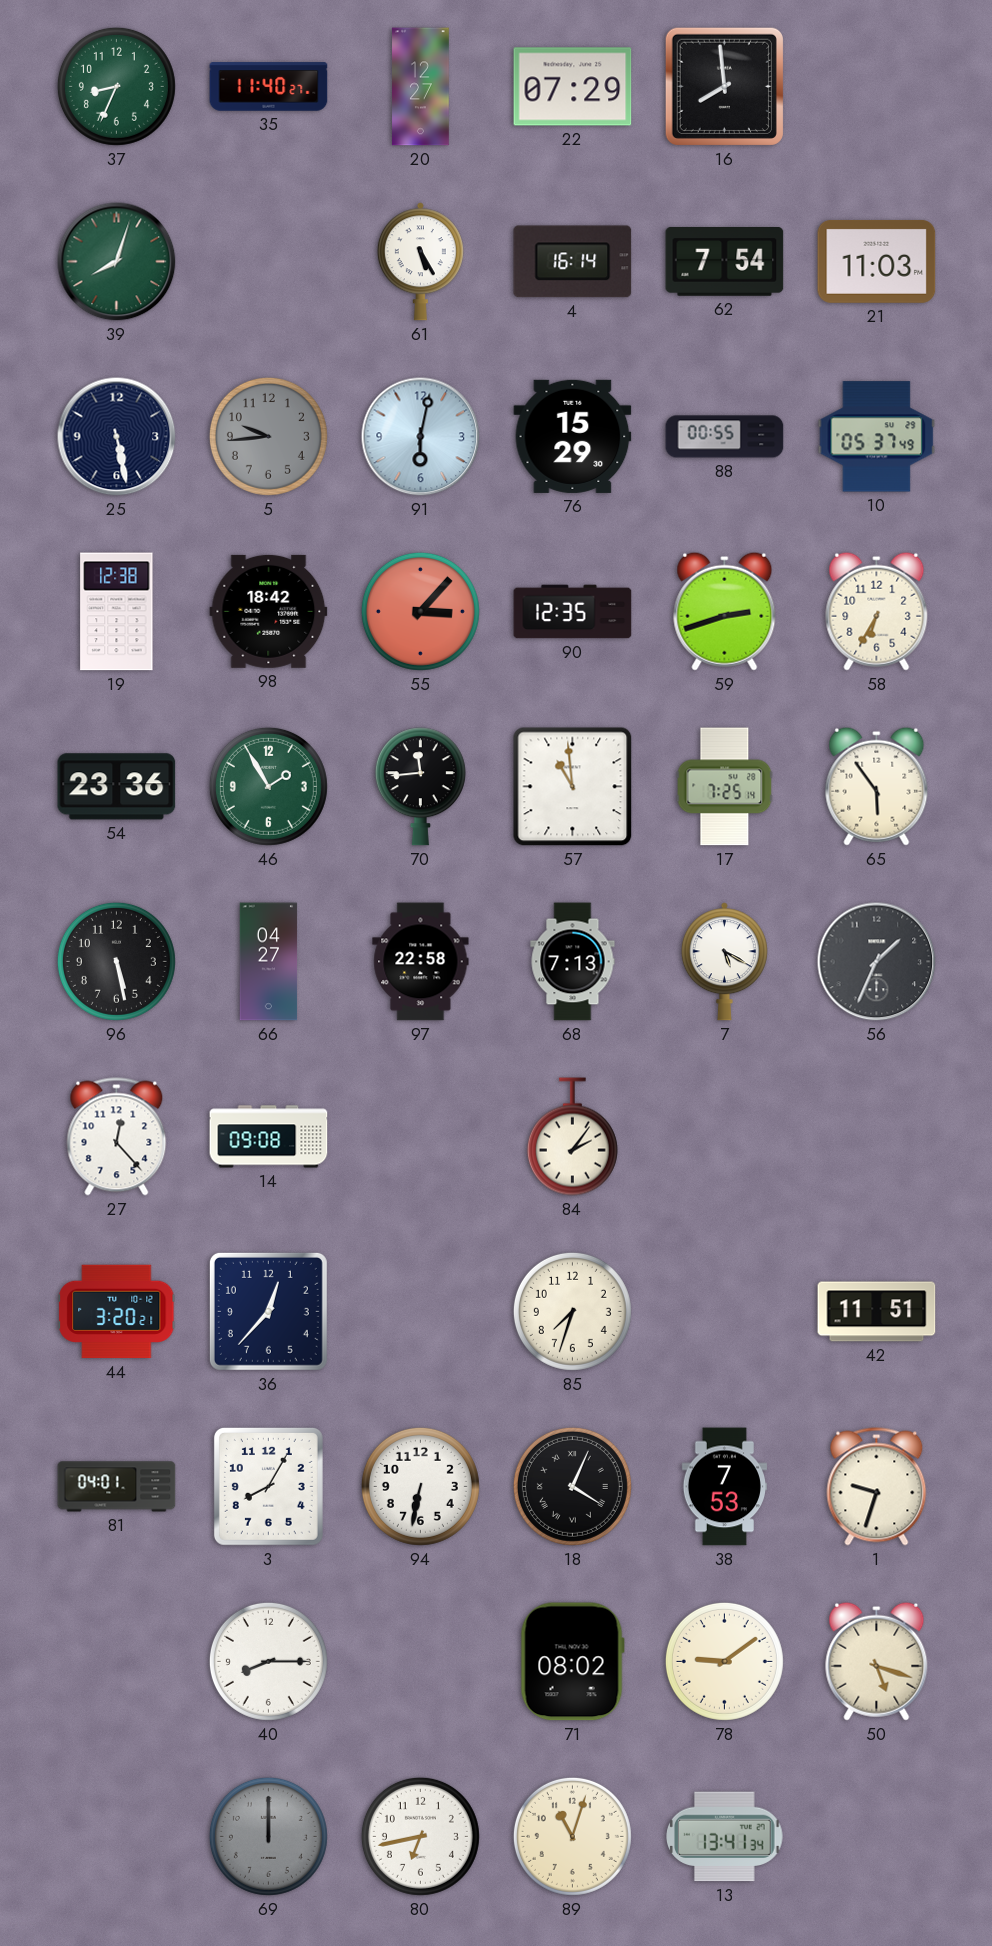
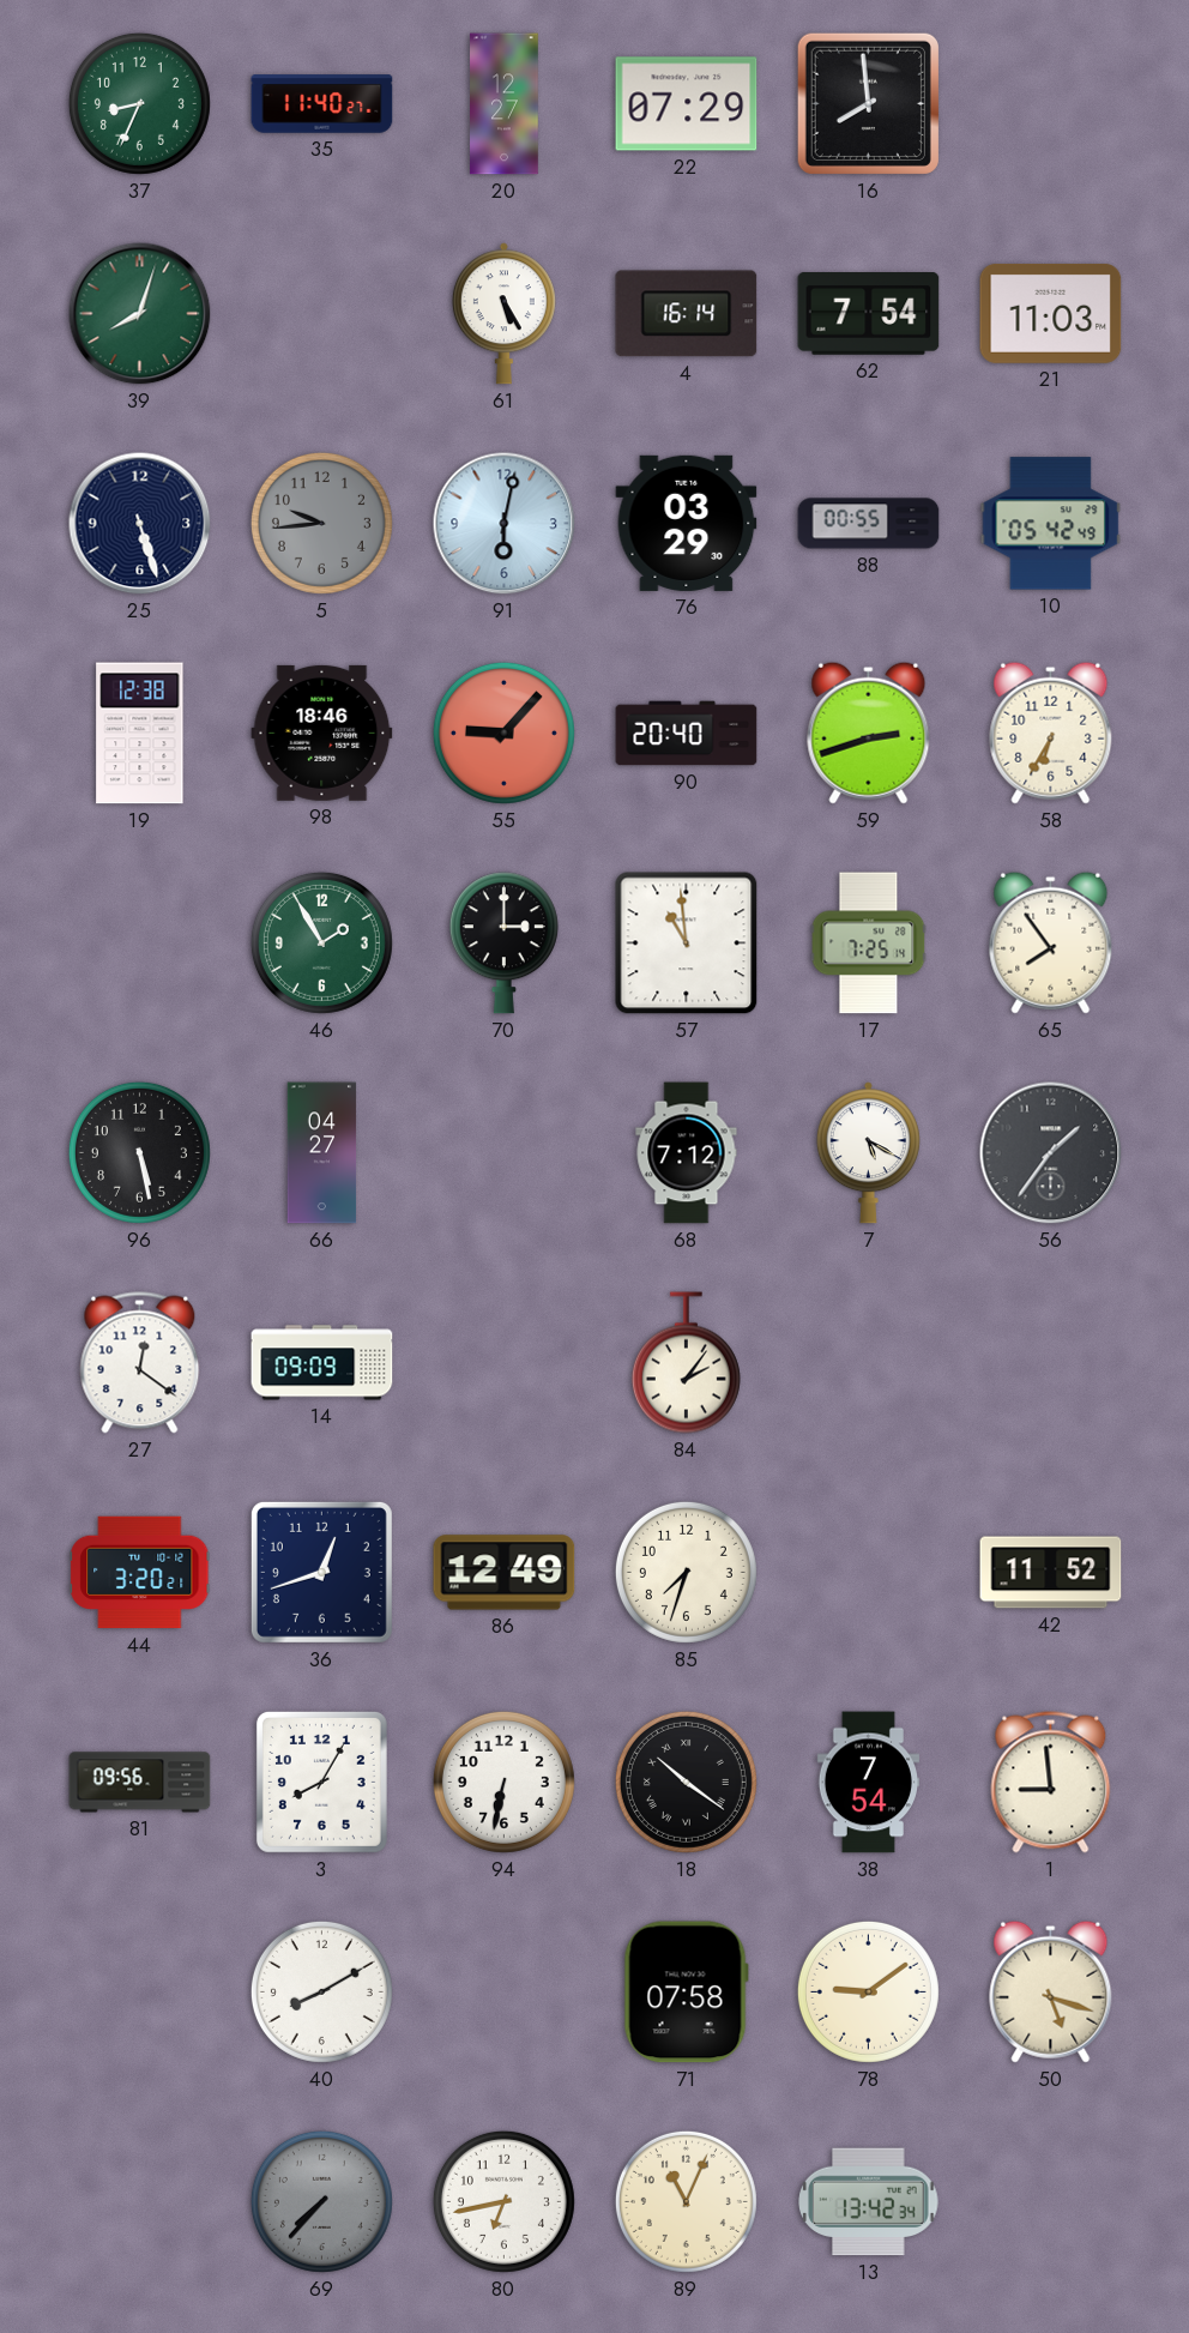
25: 5:28 -> 5:27 (140, 524)
76: 15:29 -> 03:29 (687, 523)
10: 05:37 -> 05:42 (1051, 524)
98: 18:42 -> 18:46 (322, 733)
55: 3:07 -> 9:07 (503, 733)
90: 12:35 -> 20:40 (687, 734)
54: 23:36 -> none (117, 787)
70: 11:44 -> 3:00 (503, 944)
65: 5:54 -> 7:54 (1051, 942)
97: 22:58 -> none (421, 962)
68: 7:13 -> 7:12 (687, 1153)
56: 1:34 -> 1:36 (1051, 1153)
27: 12:23 -> 12:21 (140, 1363)
14: 09:08 -> 09:09 (322, 1363)
36: 12:37 -> 12:42 (321, 1572)
86: none -> 12:49 (505, 1573)
42: 11:51 -> 11:52 (1051, 1573)
81: 04:01 -> 09:56 (140, 1783)
18: 4:04 -> 10:21 (686, 1782)
38: 7:53 -> 7:54 (868, 1783)
1: 9:33 -> 8:59 (1051, 1783)
40: 8:15 -> 8:10 (321, 1991)
71: 08:02 -> 07:58 (686, 1993)
69: 12:00 -> 7:37 (321, 2201)
89: 11:03 -> 11:04 (686, 2201)
13: 13:41 -> 13:42 (869, 2202)
